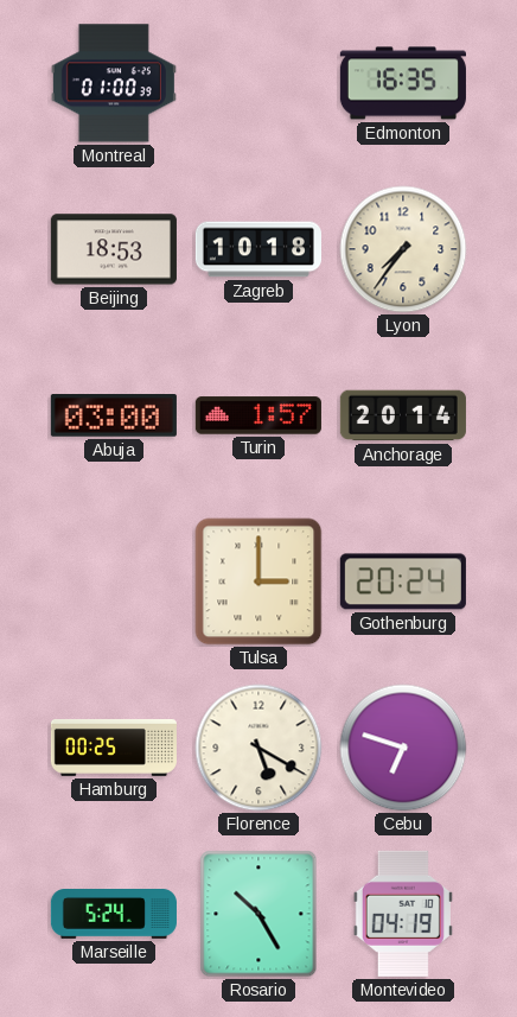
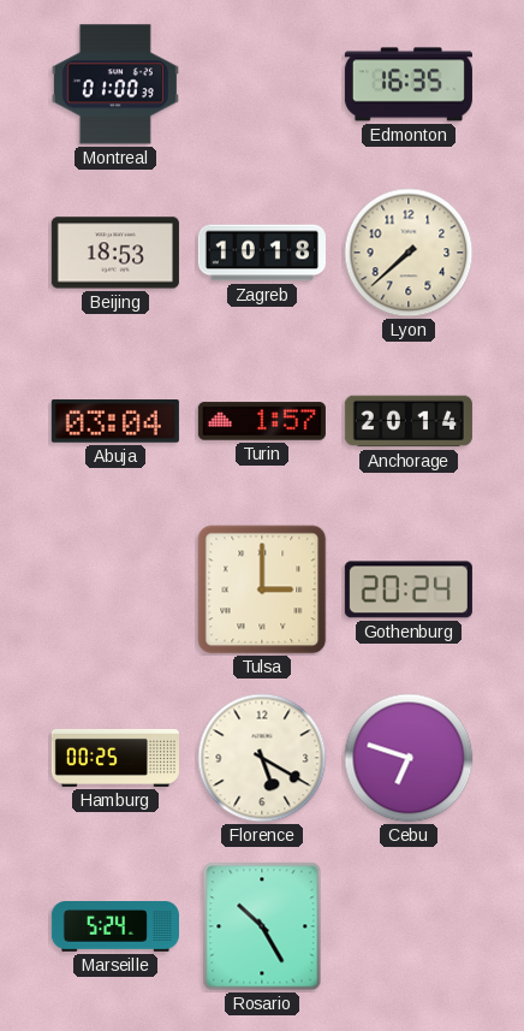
Lyon: 7:36 -> 7:38 (409, 253)
Abuja: 03:00 -> 03:04 (115, 422)
Montevideo: 04:19 -> none (403, 914)
